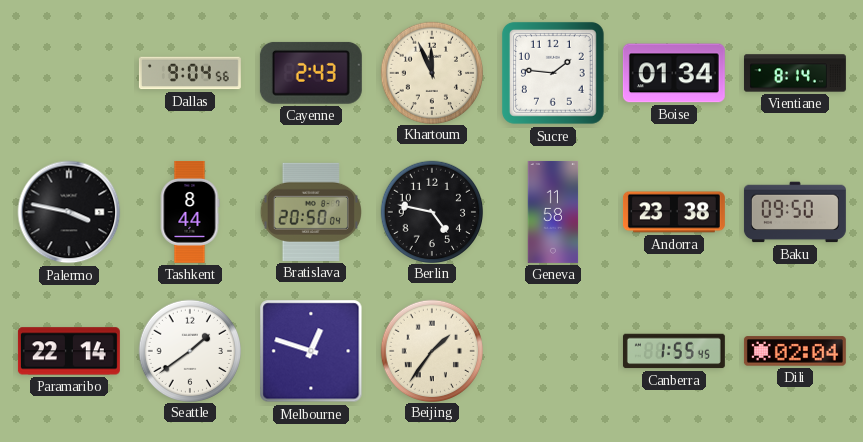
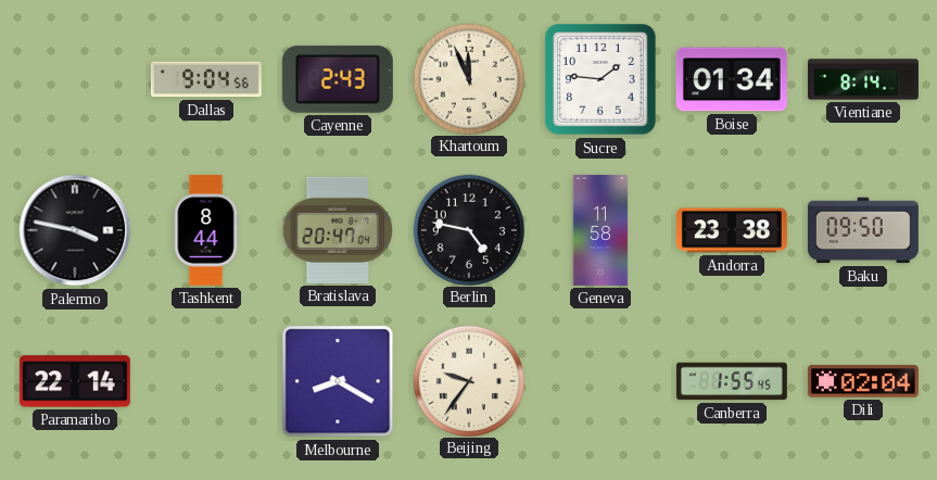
Bratislava: 20:50 -> 20:47 (337, 230)
Seattle: 1:39 -> none (189, 350)
Melbourne: 12:48 -> 8:20 (338, 381)
Beijing: 1:36 -> 9:36 (468, 380)
